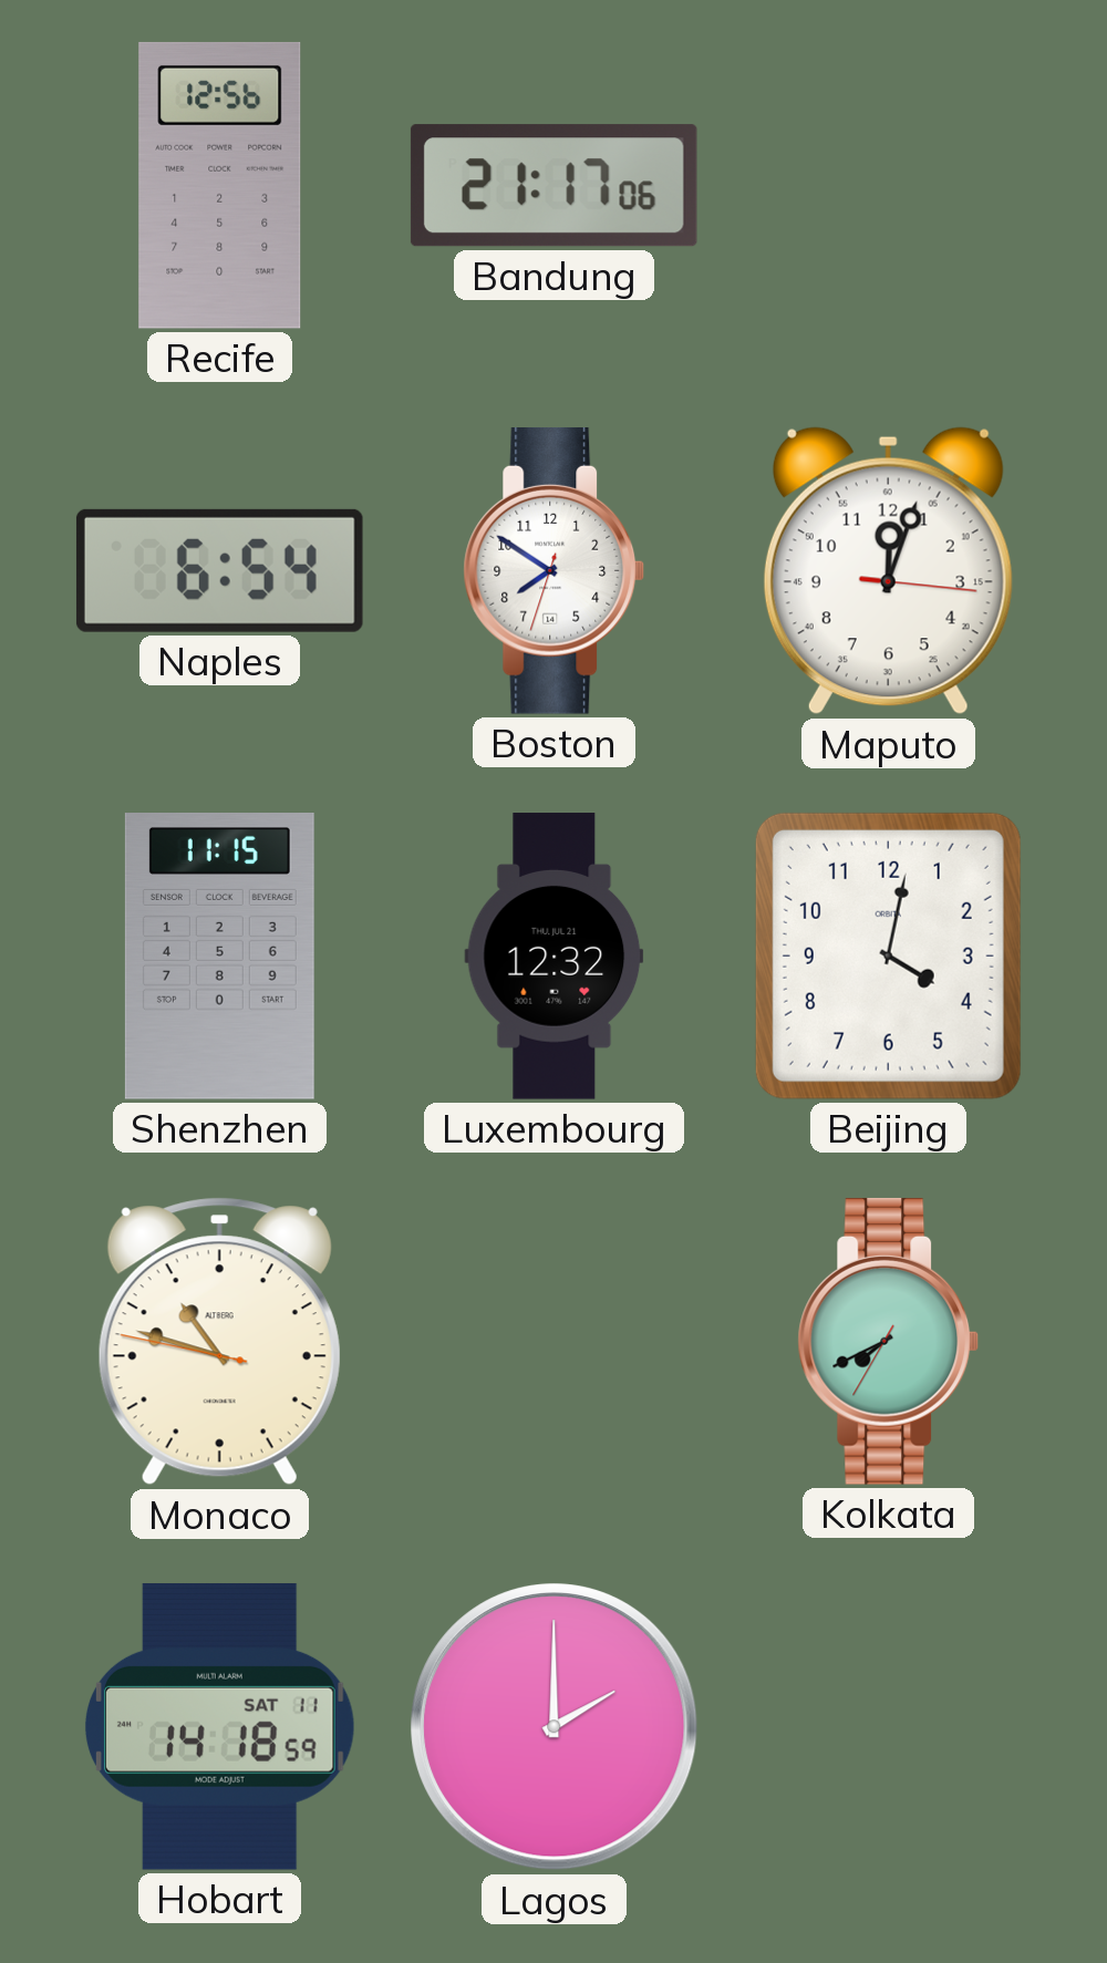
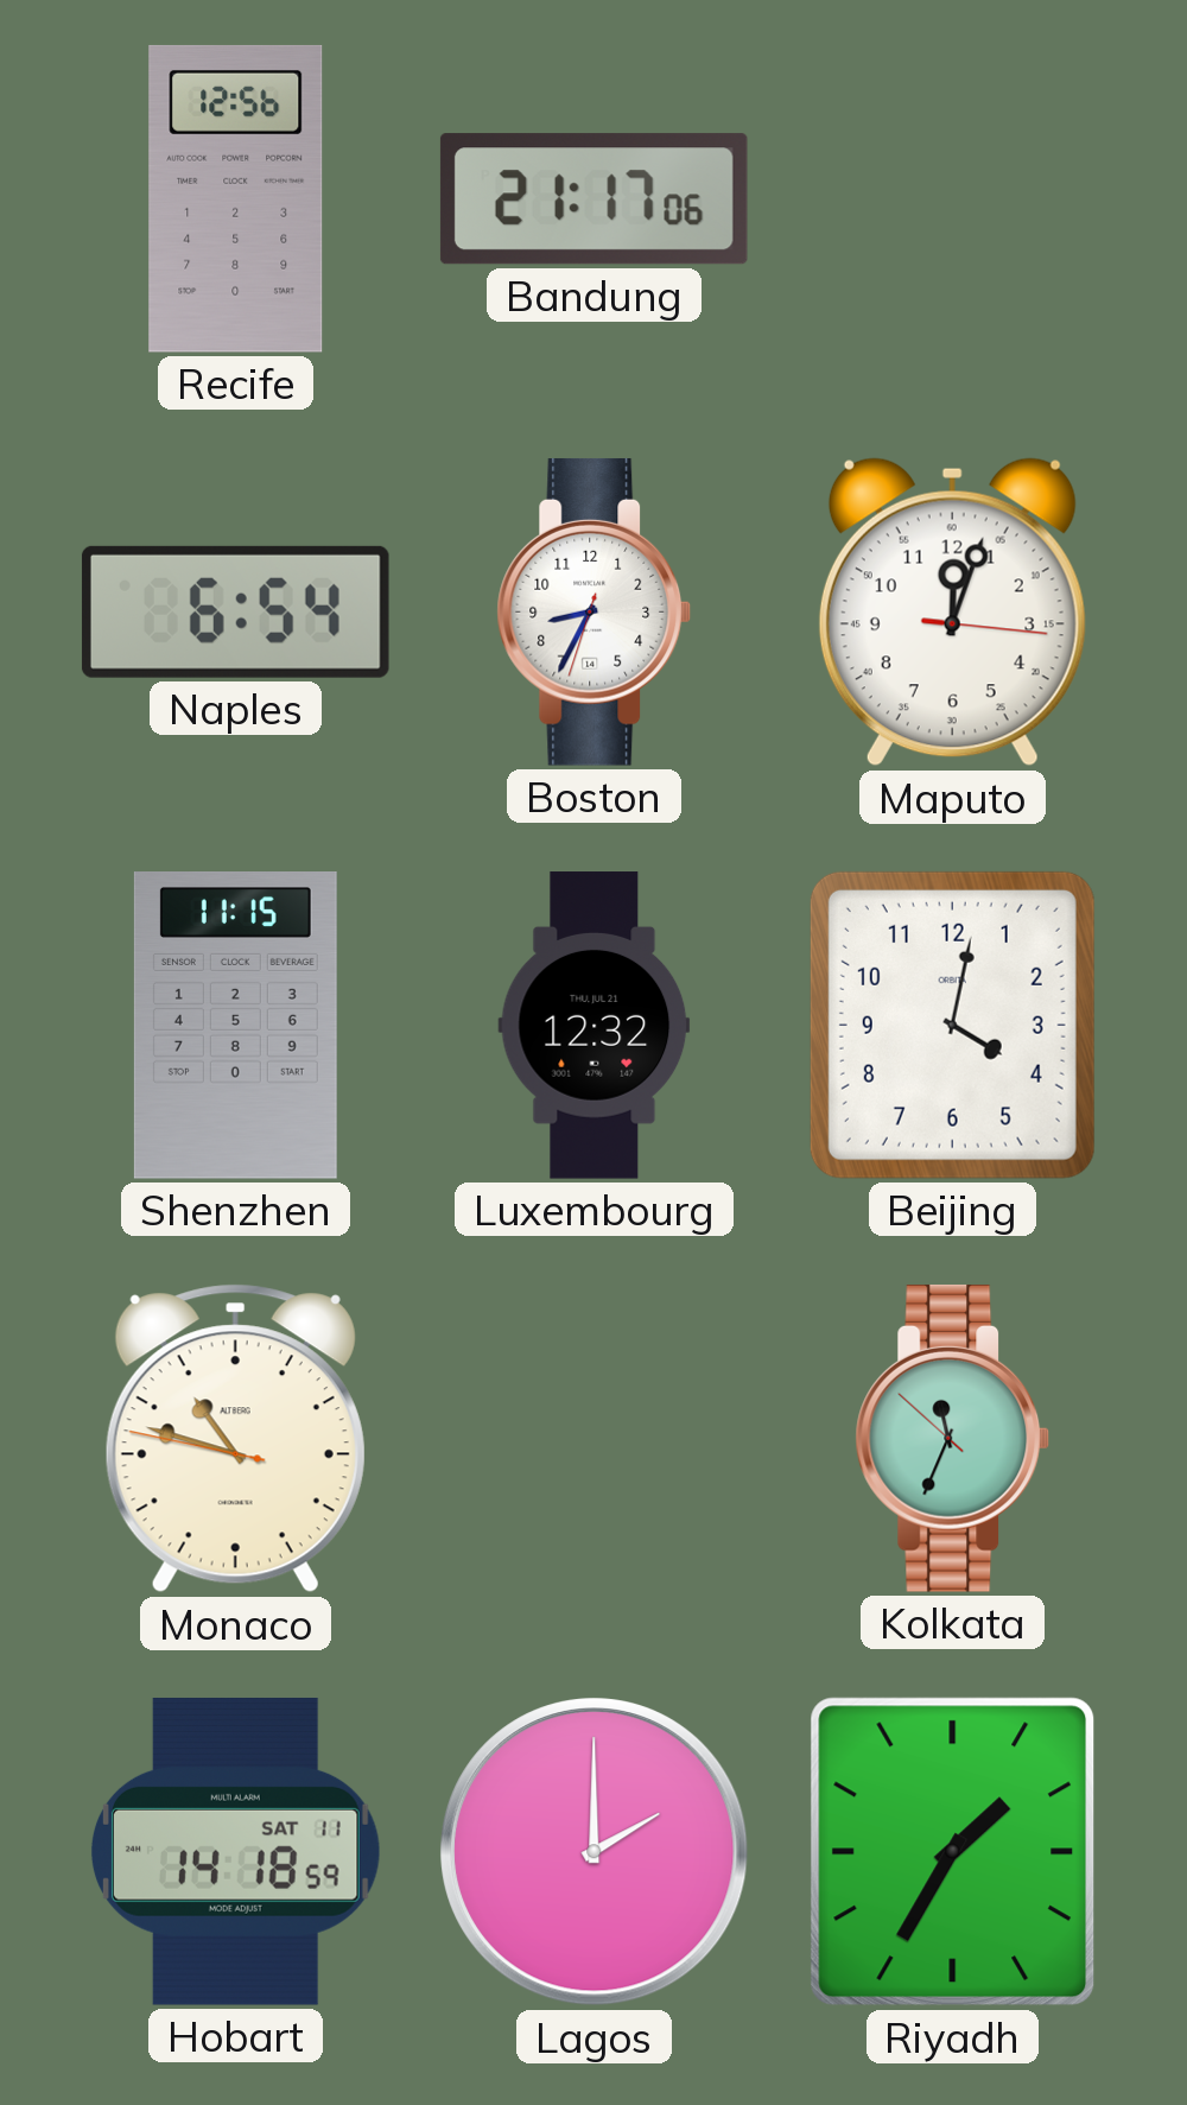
Boston: 7:50 -> 8:34 (595, 611)
Kolkata: 7:40 -> 11:33 (953, 1438)
Riyadh: none -> 1:35 (953, 1852)
